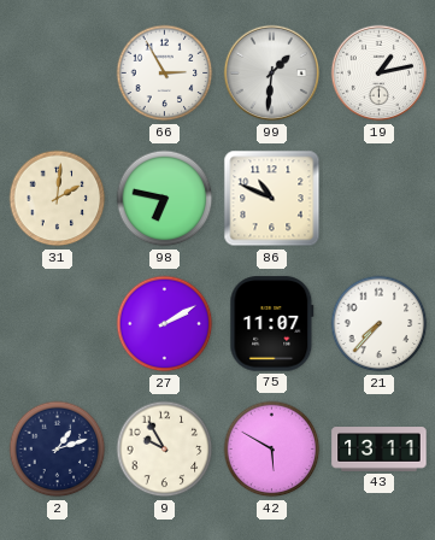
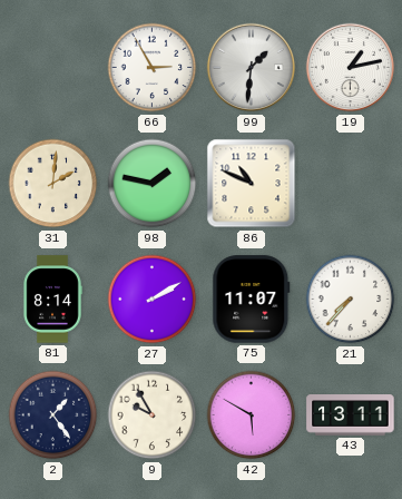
98: 6:47 -> 1:47 (153, 184)
81: none -> 8:14 (52, 300)
2: 1:12 -> 1:24 (53, 415)
